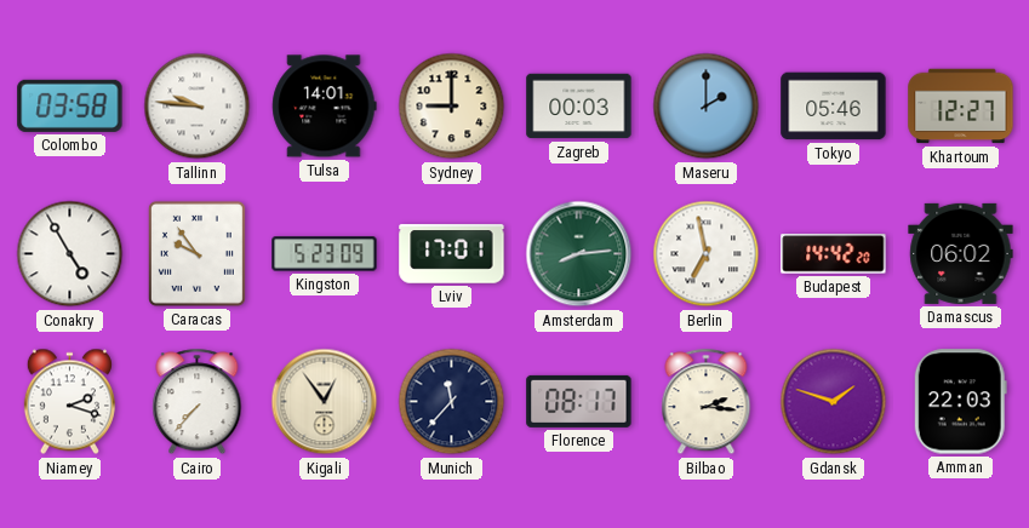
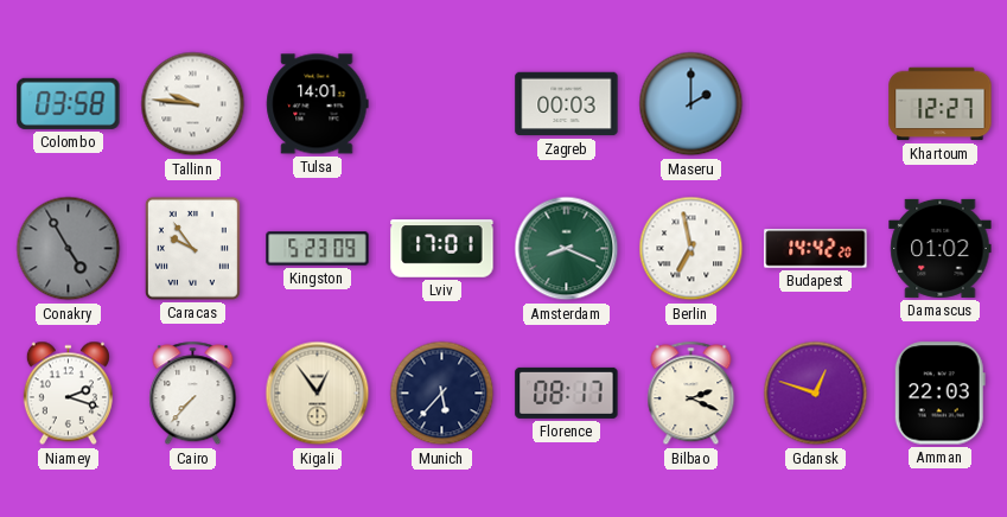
Sydney: 9:00 -> none (452, 107)
Tokyo: 05:46 -> none (834, 107)
Conakry dial: white -> grey (69, 249)
Amsterdam: 8:14 -> 8:19 (567, 249)
Damascus: 06:02 -> 01:02 (941, 248)
Munich: 11:37 -> 5:37 (442, 394)
Bilbao: 2:16 -> 2:19 (691, 394)
Gdansk: 1:48 -> 12:48 (816, 394)
